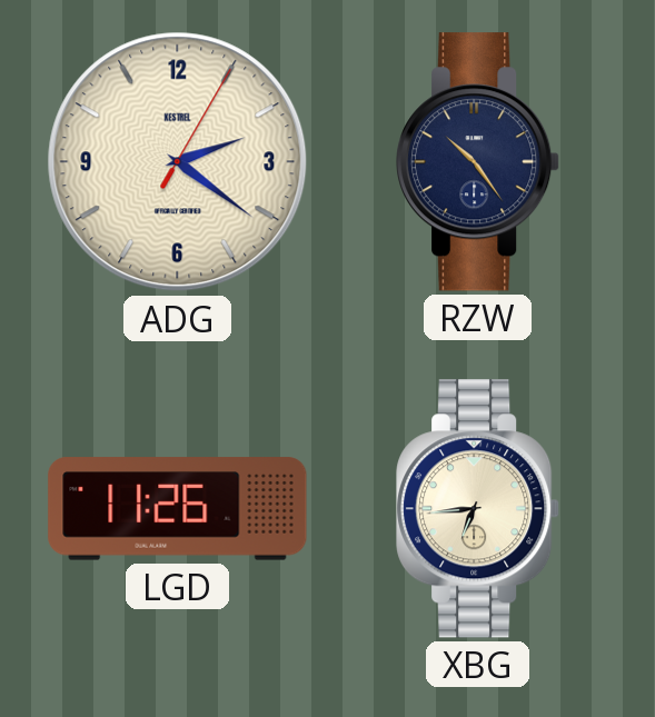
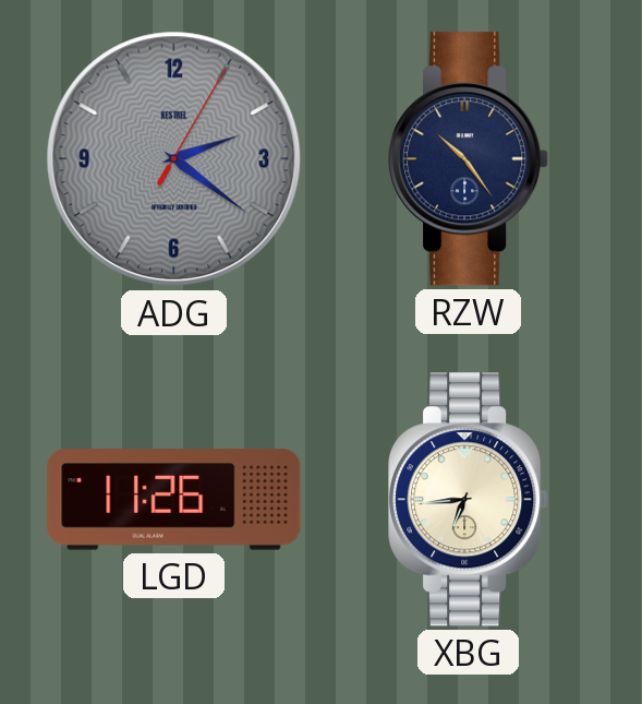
ADG dial: cream -> grey (174, 159)
